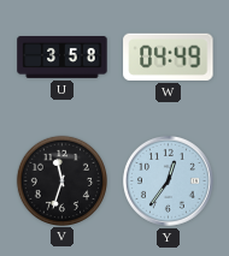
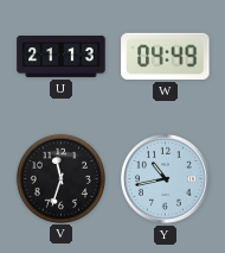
U: 3:58 -> 21:13 (62, 57)
Y: 12:36 -> 10:43 (166, 179)
